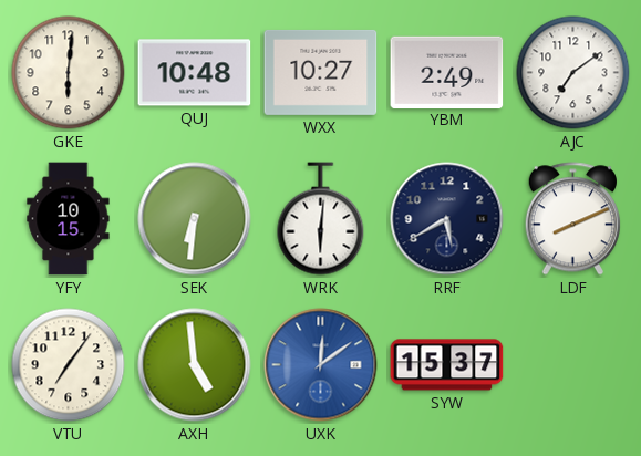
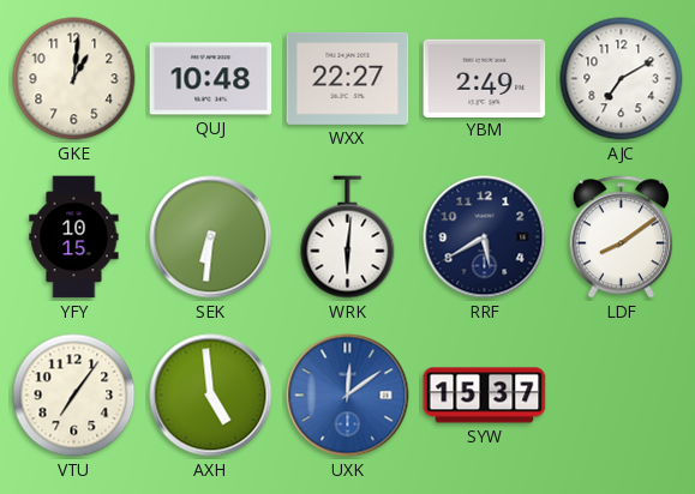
GKE: 6:01 -> 1:01 (74, 79)
WXX: 10:27 -> 22:27 (348, 78)
AJC: 7:09 -> 7:10 (622, 79)
LDF: 8:11 -> 8:09 (621, 237)
